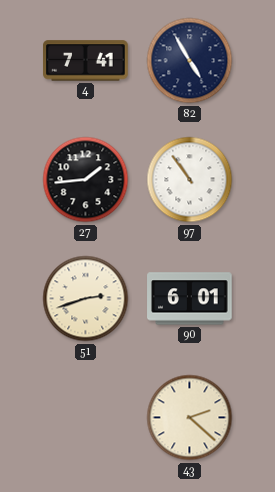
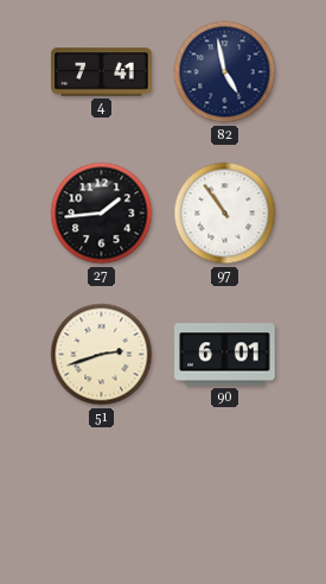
82: 4:55 -> 4:58 (225, 72)
43: 2:22 -> none (190, 418)
